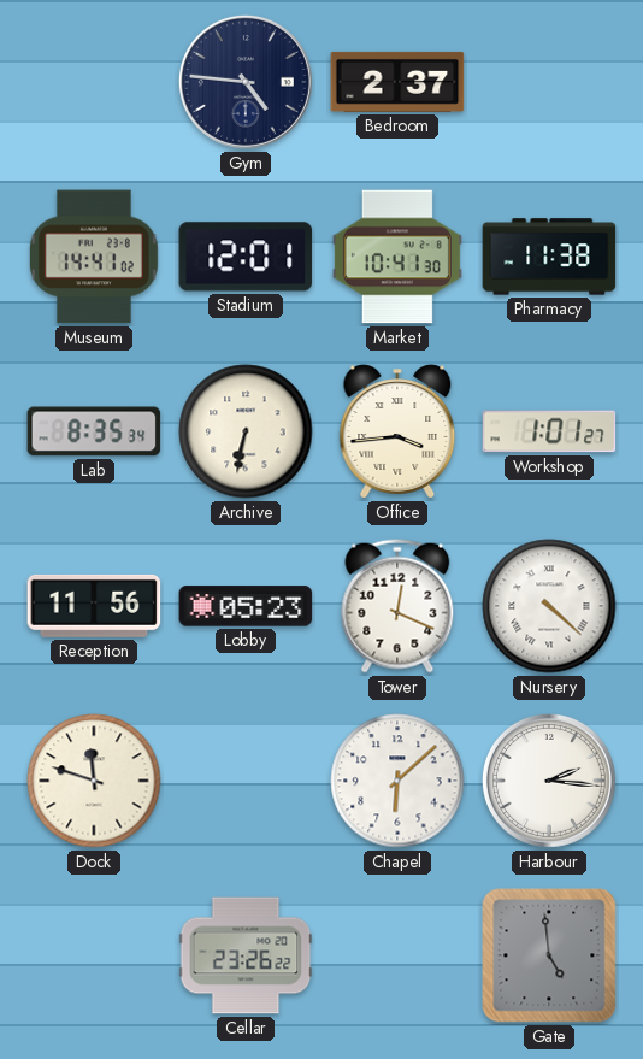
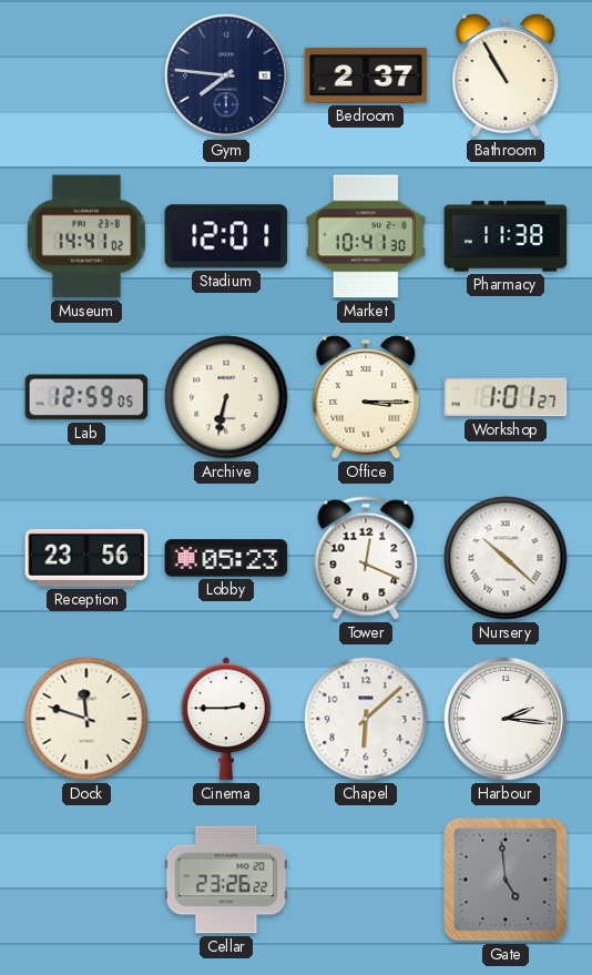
Gym: 4:46 -> 7:46 (226, 75)
Bathroom: none -> 10:55 (506, 75)
Lab: 8:35 -> 12:59 (86, 397)
Office: 3:44 -> 3:15 (366, 397)
Reception: 11:56 -> 23:56 (86, 558)
Nursery: 4:22 -> 10:22 (506, 558)
Cinema: none -> 2:45 (226, 719)
